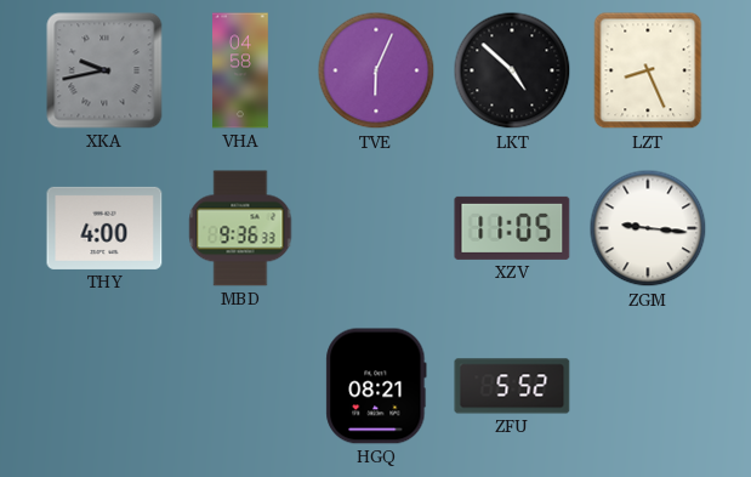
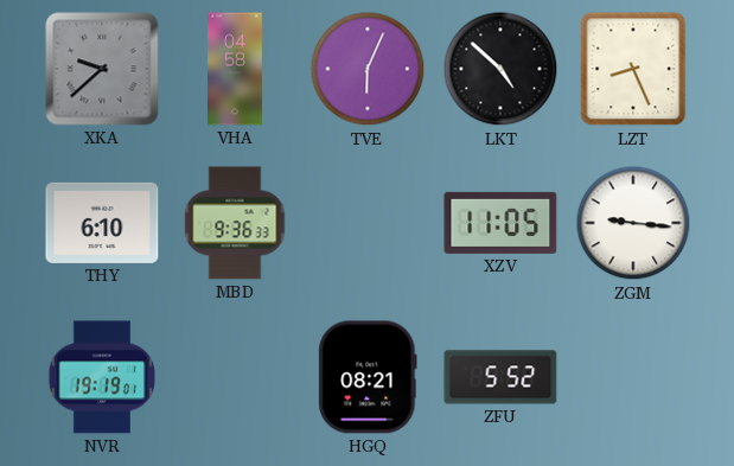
XKA: 9:43 -> 9:38 (102, 69)
THY: 4:00 -> 6:10 (102, 223)
NVR: none -> 19:19 (102, 377)
